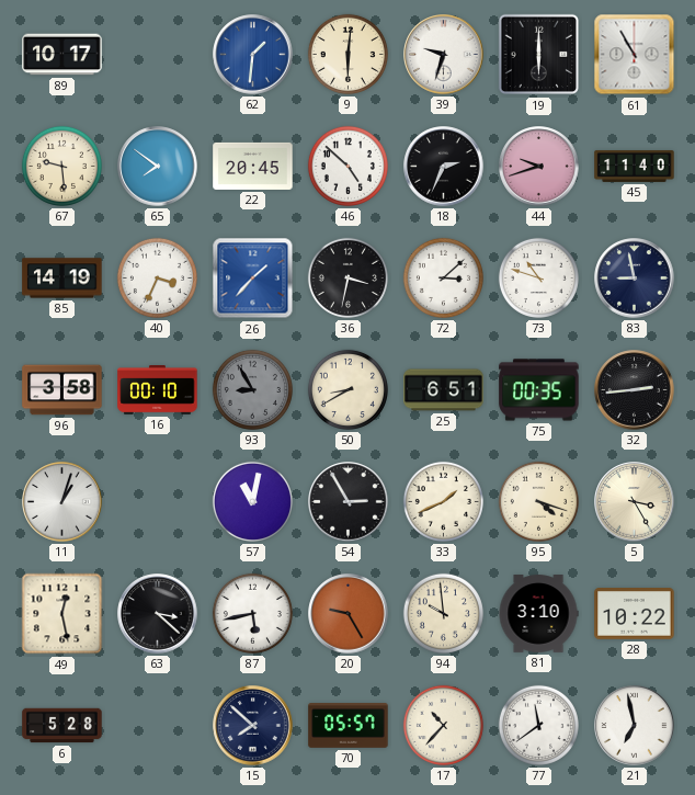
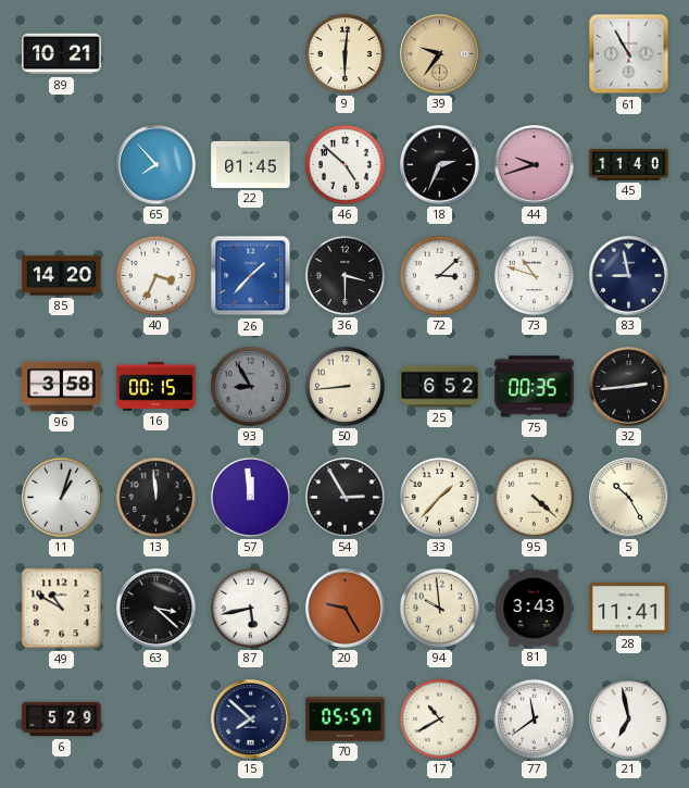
89: 10:17 -> 10:21 (62, 54)
62: 1:31 -> none (253, 55)
39: 9:33 -> 9:36 (440, 54)
39 dial: white -> champagne (440, 54)
19: 6:00 -> none (539, 55)
67: 9:29 -> none (61, 166)
65: 7:51 -> 7:53 (156, 165)
22: 20:45 -> 01:45 (251, 164)
85: 14:19 -> 14:20 (62, 276)
36: 3:32 -> 3:30 (344, 275)
16: 00:10 -> 00:15 (156, 387)
50: 8:40 -> 8:44 (344, 386)
25: 6:51 -> 6:52 (440, 387)
13: none -> 11:59 (155, 497)
57: 11:02 -> 11:59 (250, 497)
33: 1:41 -> 1:37 (439, 497)
95: 4:18 -> 4:22 (534, 497)
5: 3:25 -> 10:25 (629, 498)
49: 12:28 -> 10:50 (62, 609)
81: 3:10 -> 3:43 (534, 609)
28: 10:22 -> 11:41 (629, 609)
6: 5:28 -> 5:29 (62, 720)
17: 10:37 -> 10:40 (439, 718)
